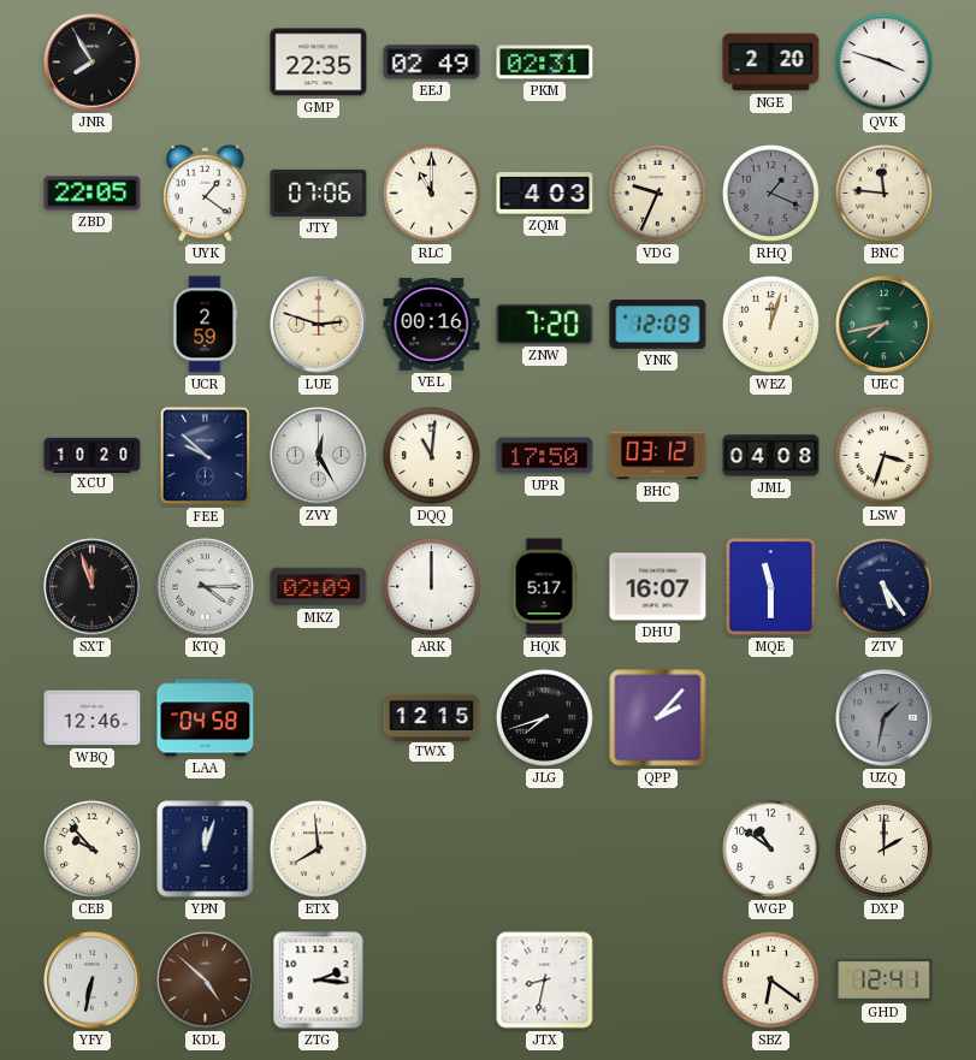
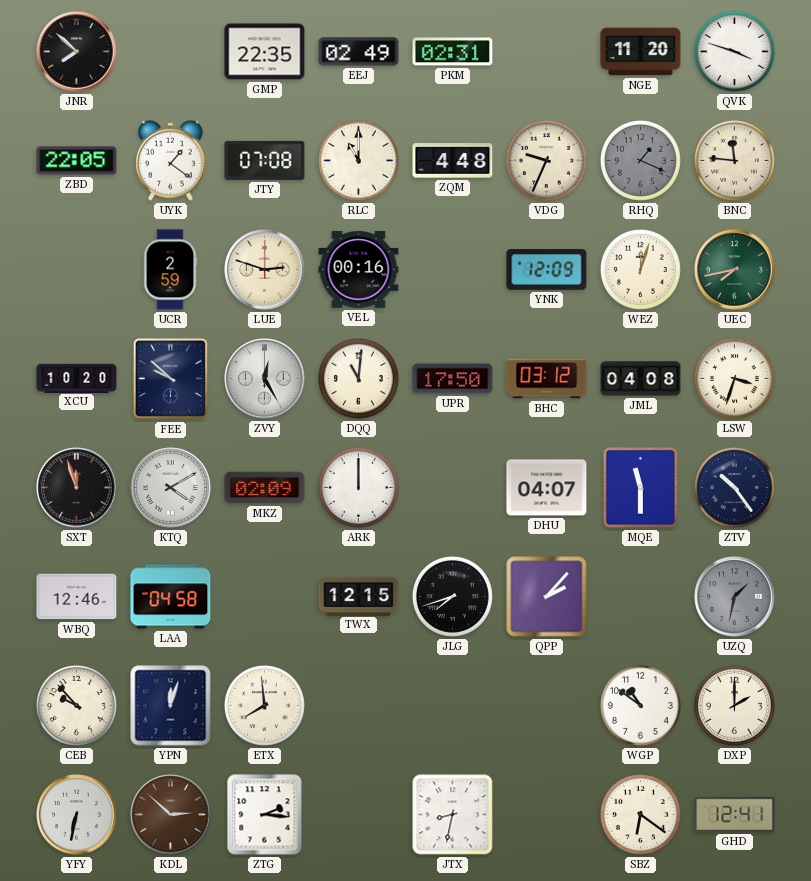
JNR: 7:55 -> 7:52 (77, 52)
NGE: 2:20 -> 11:20 (641, 52)
JTY: 07:06 -> 07:08 (265, 160)
ZQM: 4:03 -> 4:48 (453, 161)
ZNW: 7:20 -> none (545, 324)
KTQ: 4:15 -> 4:10 (171, 488)
HQK: 5:17 -> none (544, 587)
DHU: 16:07 -> 04:07 (547, 488)
ZTV: 5:24 -> 10:24 (734, 487)
KDL: 4:52 -> 2:52 (171, 815)
